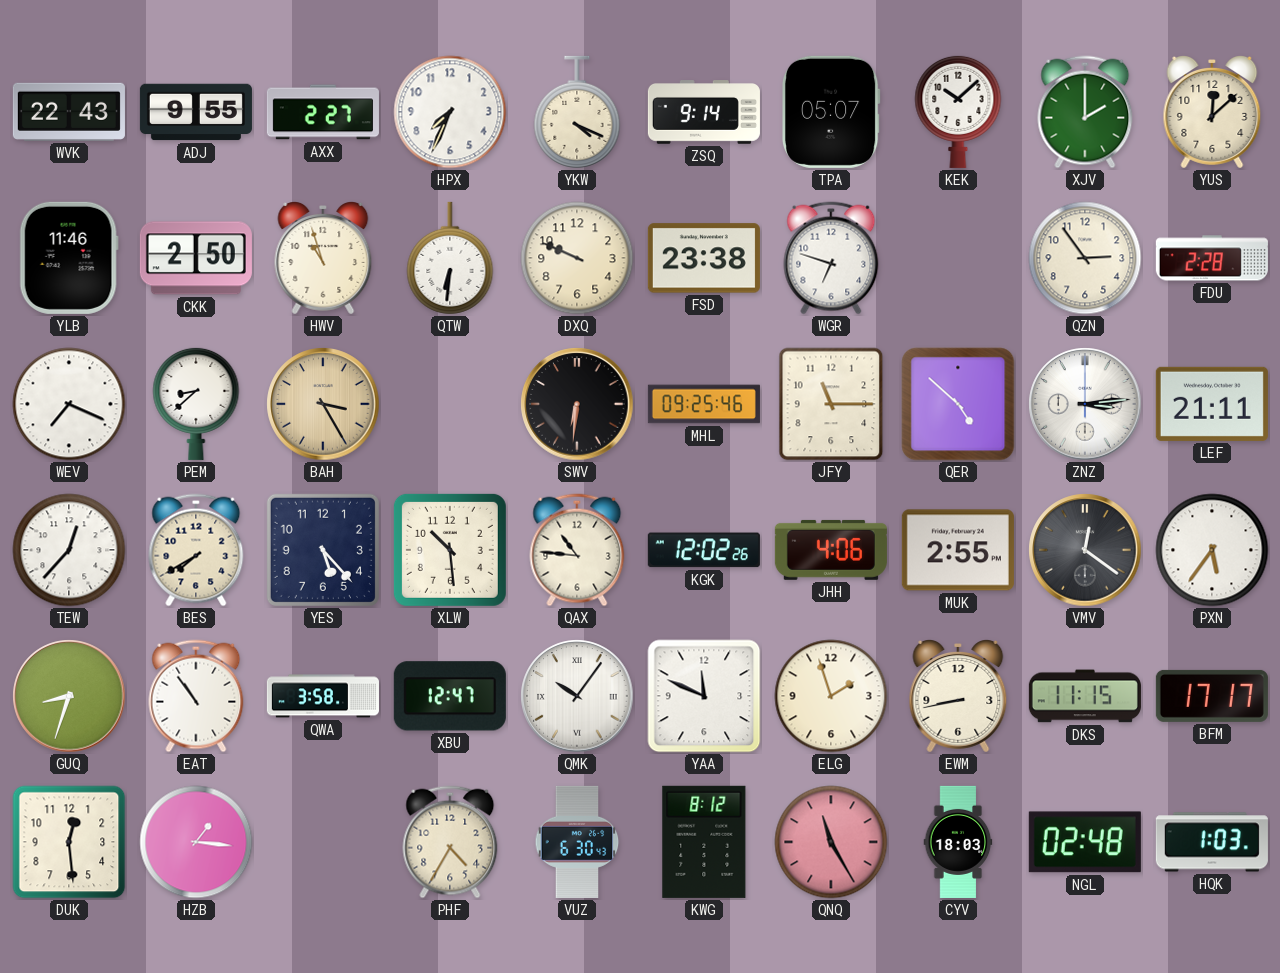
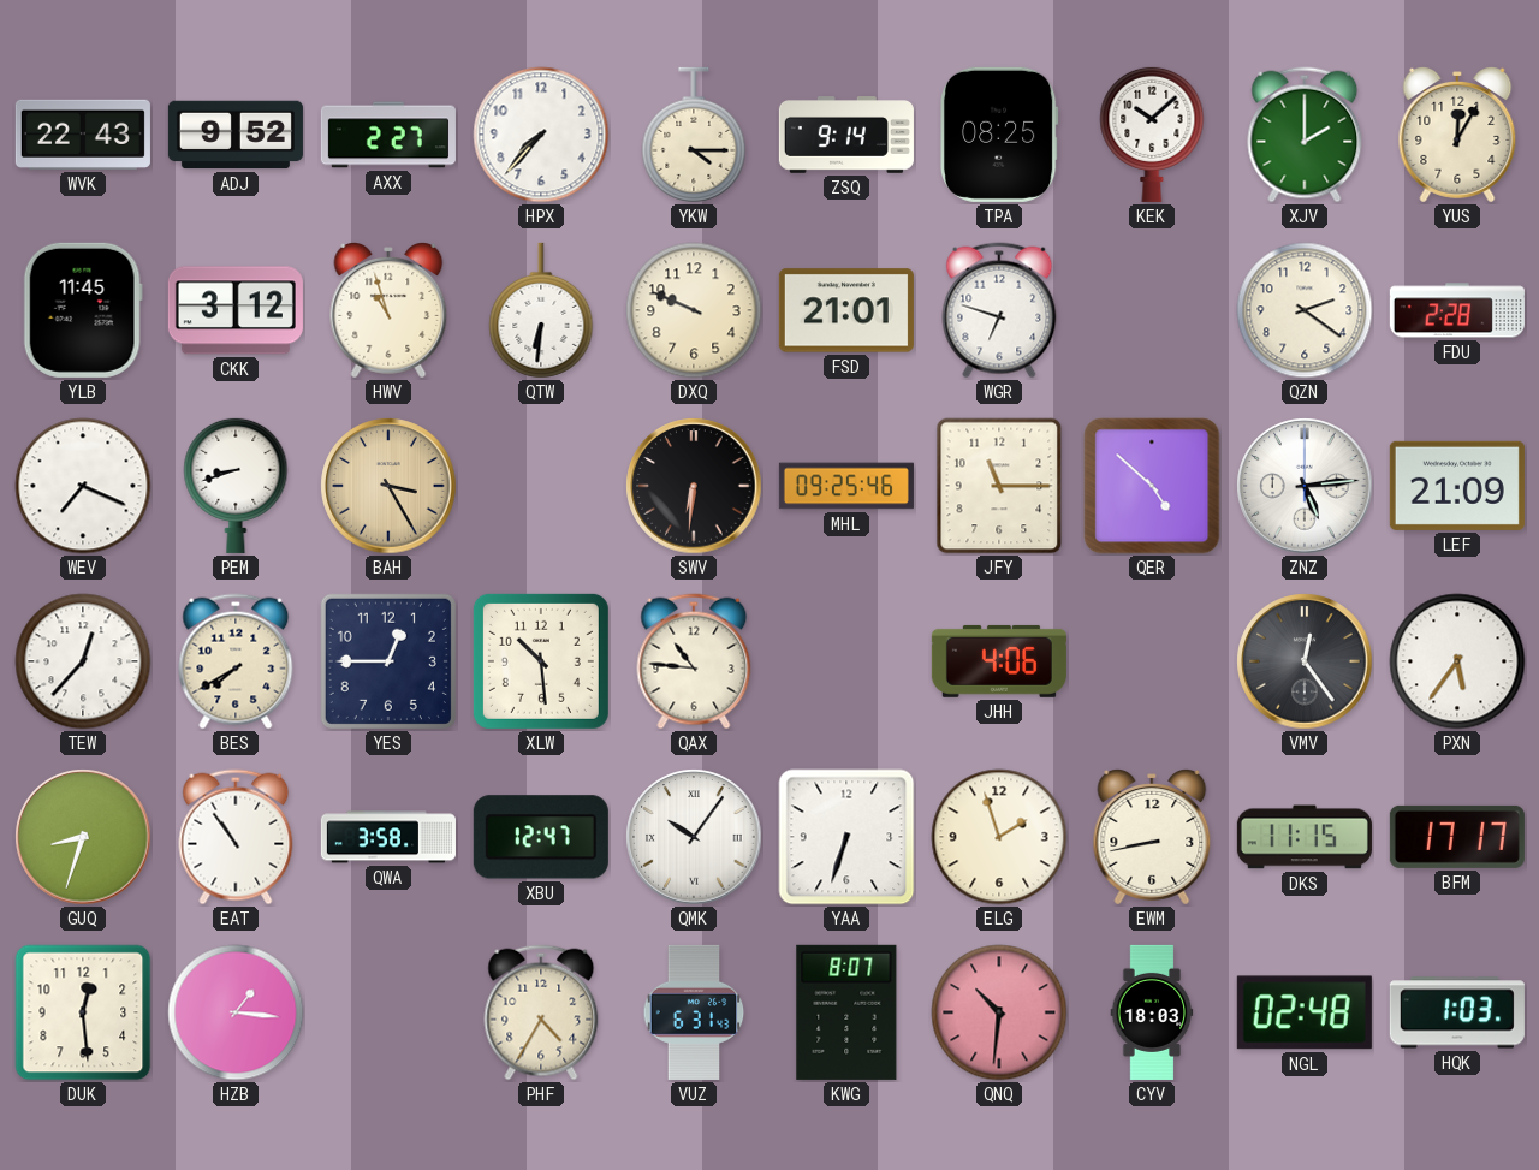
ADJ: 9:55 -> 9:52 (236, 135)
HPX: 7:34 -> 7:37 (541, 135)
YKW: 4:19 -> 4:15 (694, 135)
TPA: 05:07 -> 08:25 (999, 135)
YUS: 12:08 -> 12:05 (1457, 136)
YLB: 11:46 -> 11:45 (83, 310)
CKK: 2:50 -> 3:12 (236, 310)
FSD: 23:38 -> 21:01 (846, 310)
QZN: 2:54 -> 2:21 (1305, 310)
PEM: 8:38 -> 8:42 (236, 485)
ZNZ: 3:14 -> 5:14 (1305, 486)
LEF: 21:11 -> 21:09 (1457, 486)
YES: 5:23 -> 12:45 (388, 661)
KGK: 12:02 -> none (704, 550)
MUK: 2:55 -> none (958, 550)
VMV: 12:21 -> 12:24 (1305, 661)
YAA: 11:49 -> 6:33 (846, 837)
VUZ: 6:30 -> 6:31 (694, 1012)
KWG: 8:12 -> 8:07 (846, 1012)
QNQ: 11:25 -> 10:31 (999, 1012)
